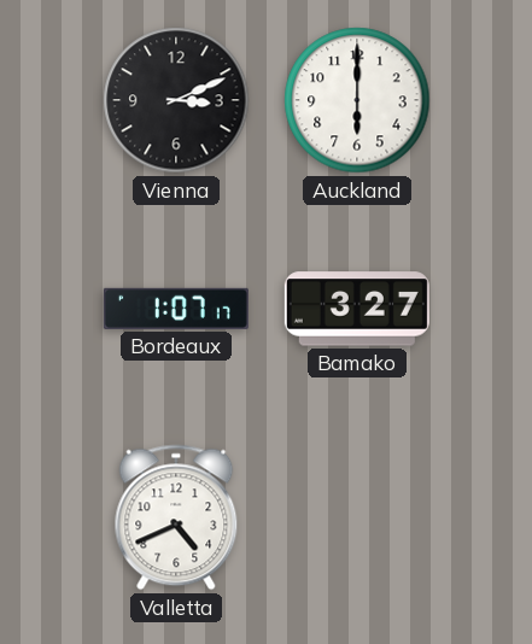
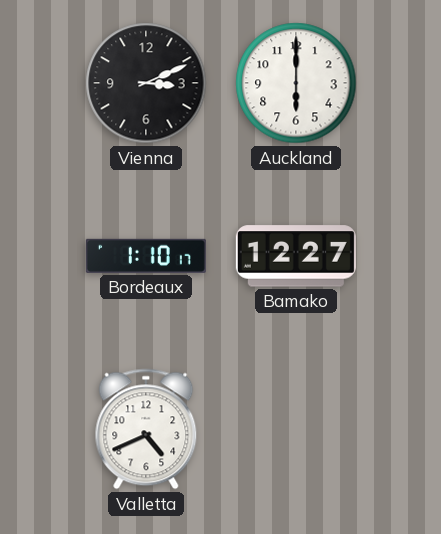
Bordeaux: 1:07 -> 1:10 (146, 256)
Bamako: 3:27 -> 12:27 (296, 256)
